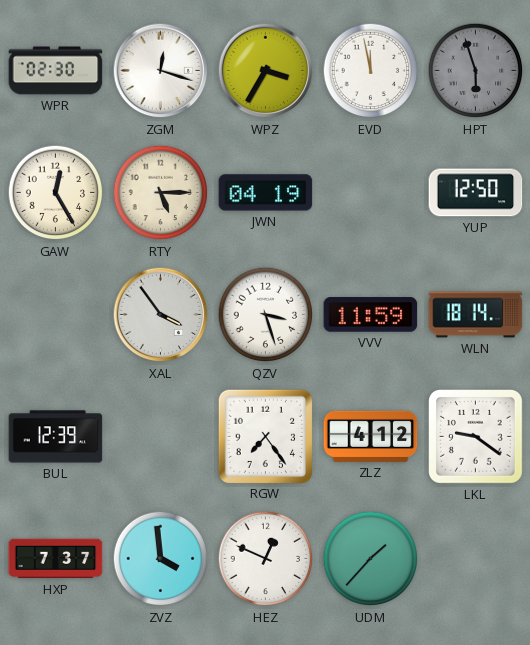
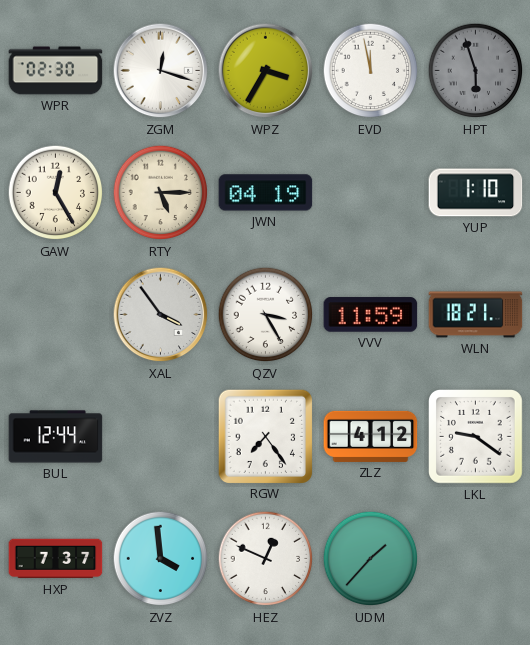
YUP: 12:50 -> 1:10 (476, 193)
QZV: 3:27 -> 3:25 (266, 315)
WLN: 18:14 -> 18:21 (476, 315)
BUL: 12:39 -> 12:44 (56, 437)
